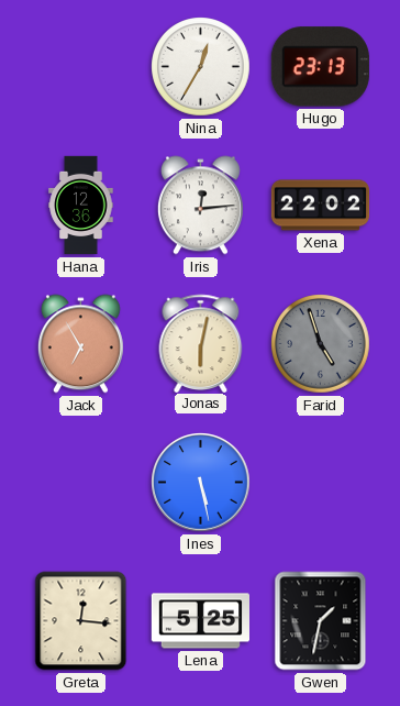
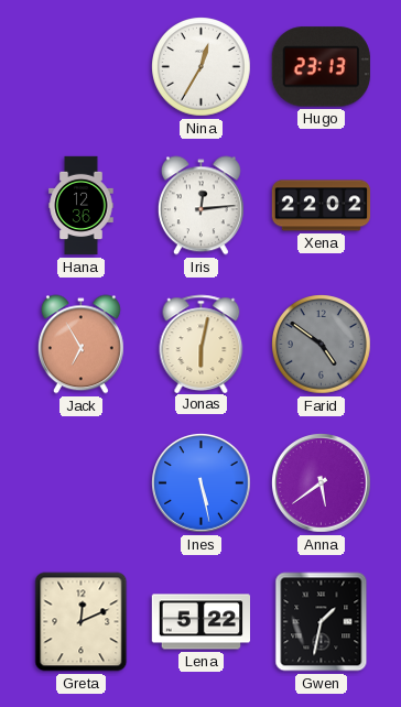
Farid: 4:57 -> 4:51 (322, 345)
Anna: none -> 5:39 (322, 483)
Greta: 12:16 -> 12:11 (82, 622)
Lena: 5:25 -> 5:22 (202, 622)
